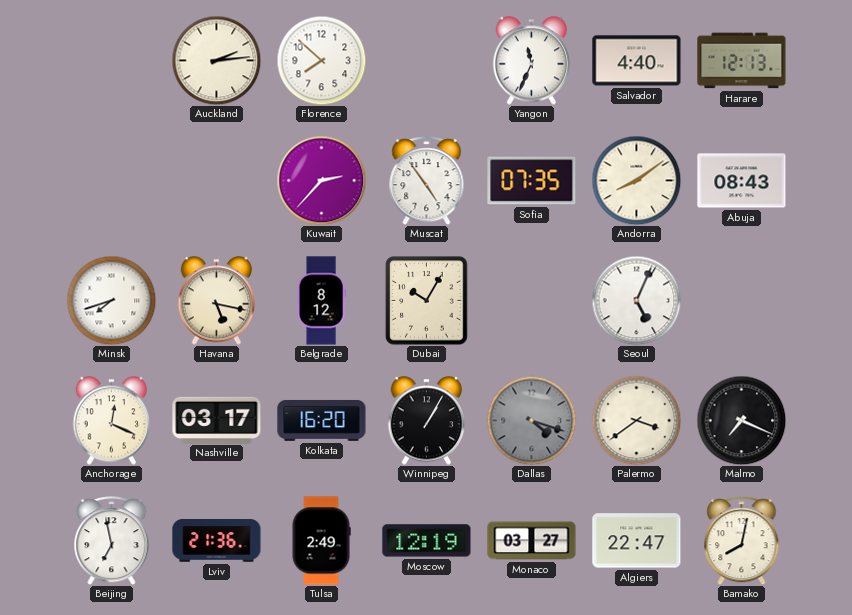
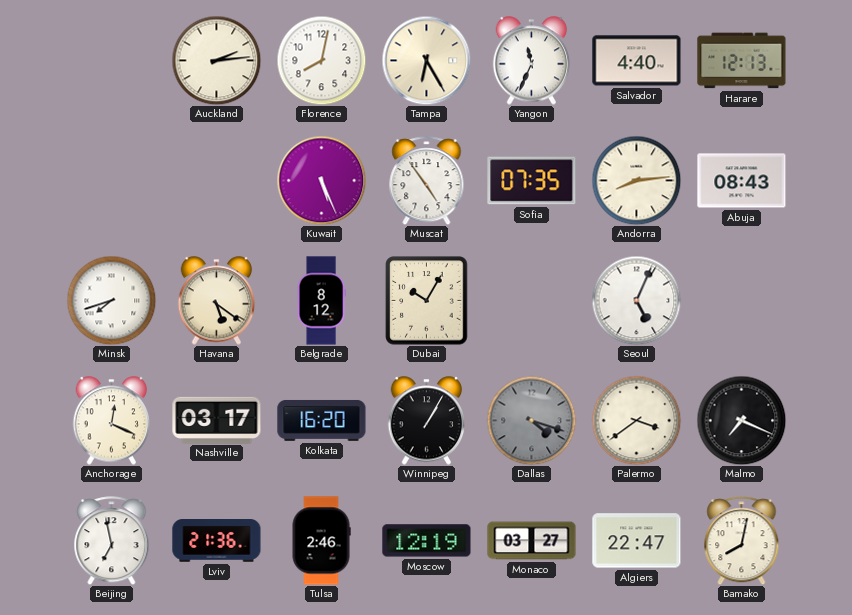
Florence: 7:52 -> 8:02 (321, 60)
Tampa: none -> 6:25 (426, 60)
Kuwait: 2:37 -> 5:26 (321, 180)
Andorra: 8:09 -> 8:14 (636, 180)
Havana: 5:17 -> 5:21 (217, 301)
Tulsa: 2:49 -> 2:46 (321, 541)
